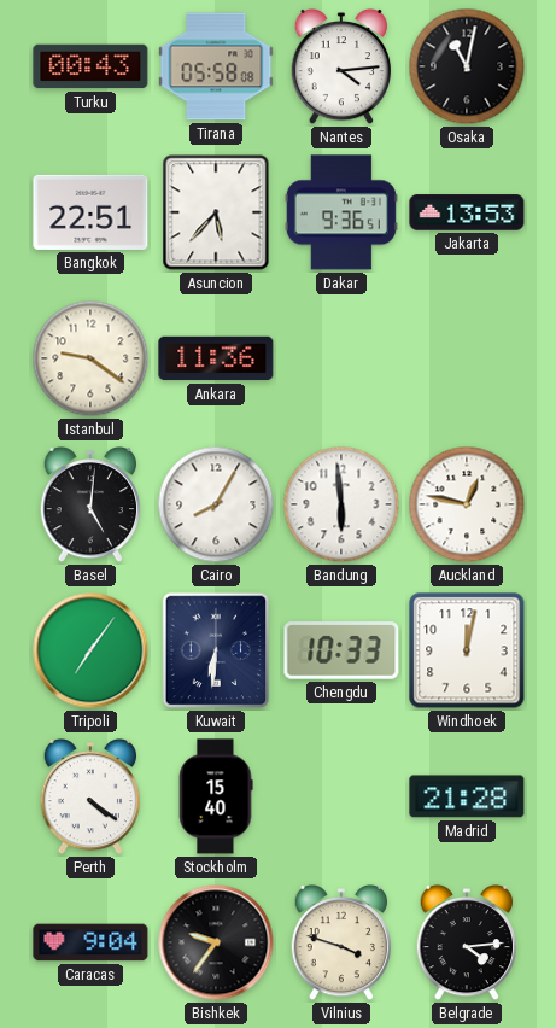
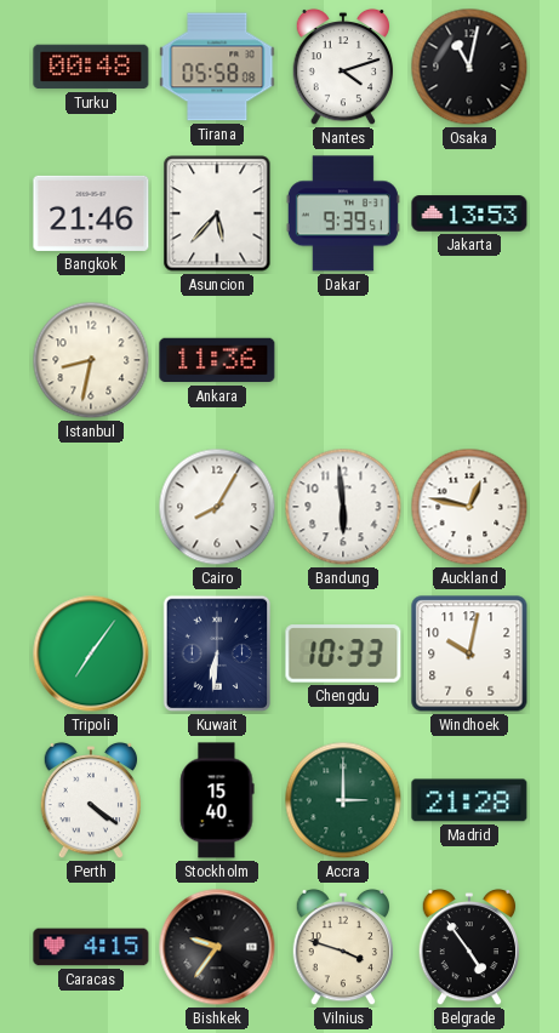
Turku: 00:43 -> 00:48 (91, 67)
Nantes: 4:14 -> 4:12 (343, 67)
Bangkok: 22:51 -> 21:46 (91, 213)
Dakar: 9:36 -> 9:39 (343, 213)
Istanbul: 9:21 -> 8:32 (91, 360)
Basel: 5:01 -> none (90, 504)
Windhoek: 12:02 -> 10:02 (469, 654)
Accra: none -> 3:00 (343, 800)
Caracas: 9:04 -> 4:15 (91, 947)
Belgrade: 4:14 -> 4:54 (469, 947)
